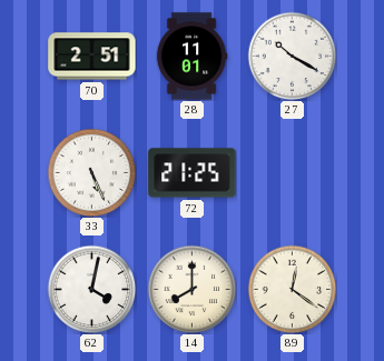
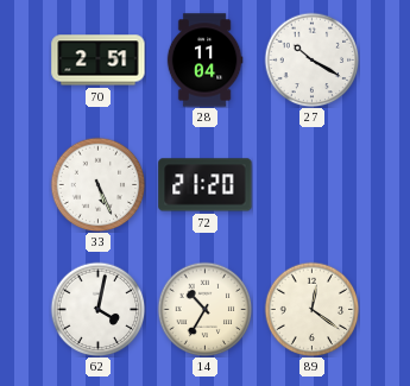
28: 11:01 -> 11:04 (204, 61)
72: 21:25 -> 21:20 (206, 185)
14: 8:00 -> 10:35 (204, 309)
